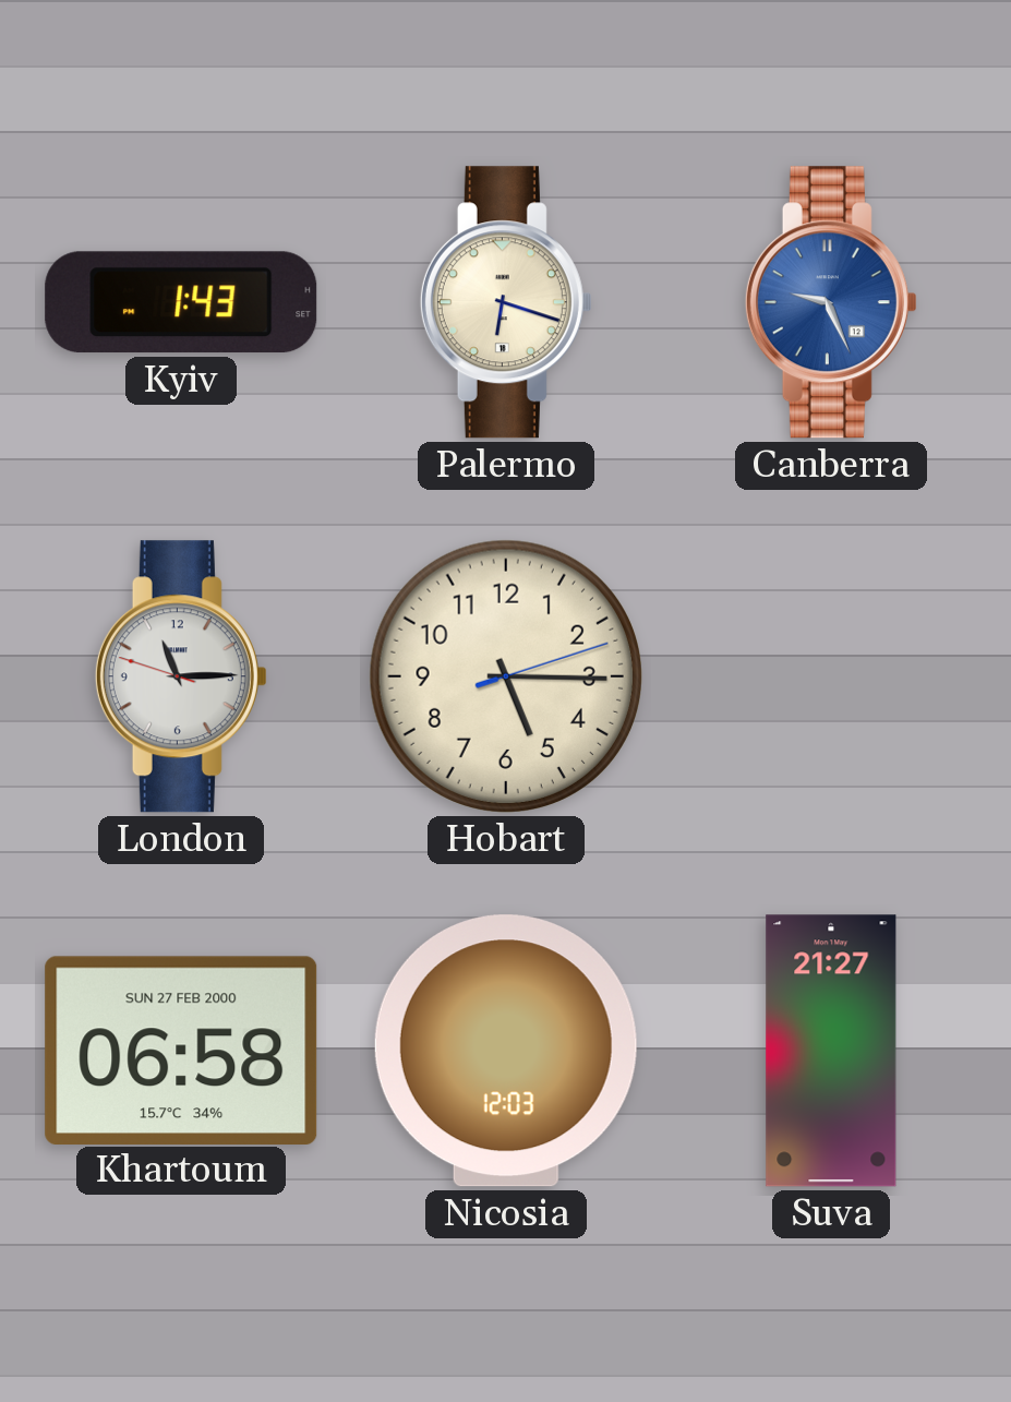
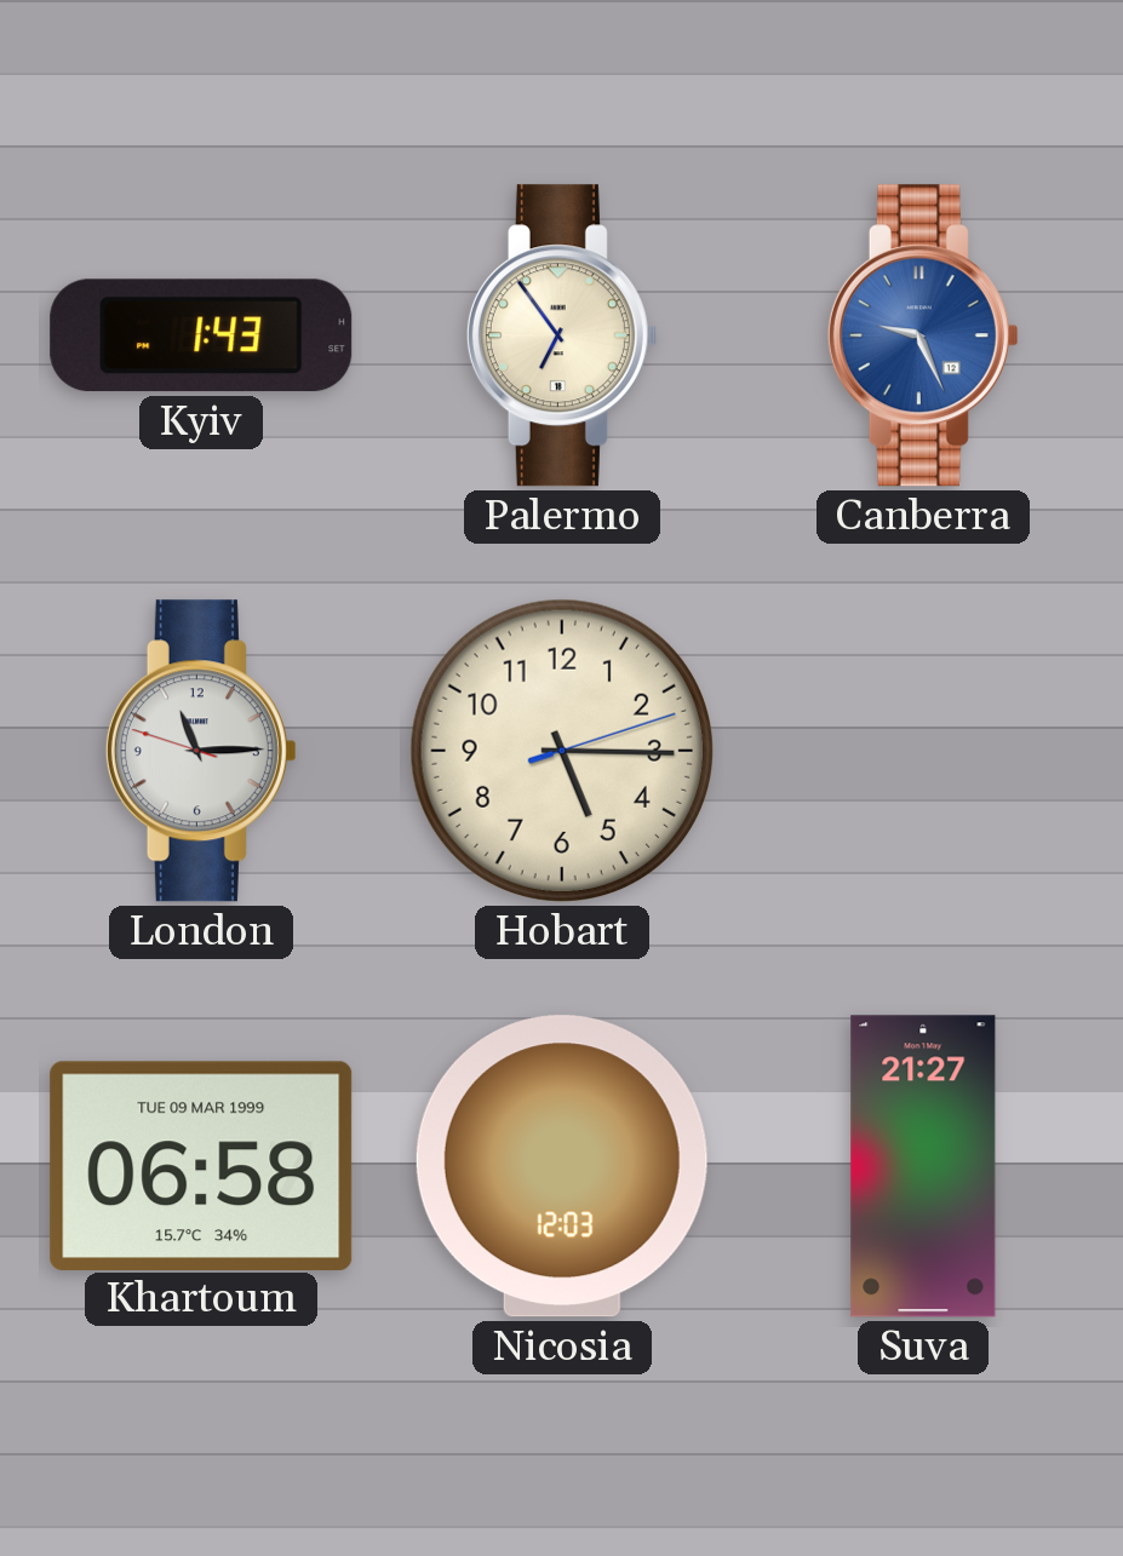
Palermo: 6:18 -> 6:54 (562, 335)
Khartoum date: SUN 27 FEB 2000 -> TUE 09 MAR 1999 (201, 1165)
